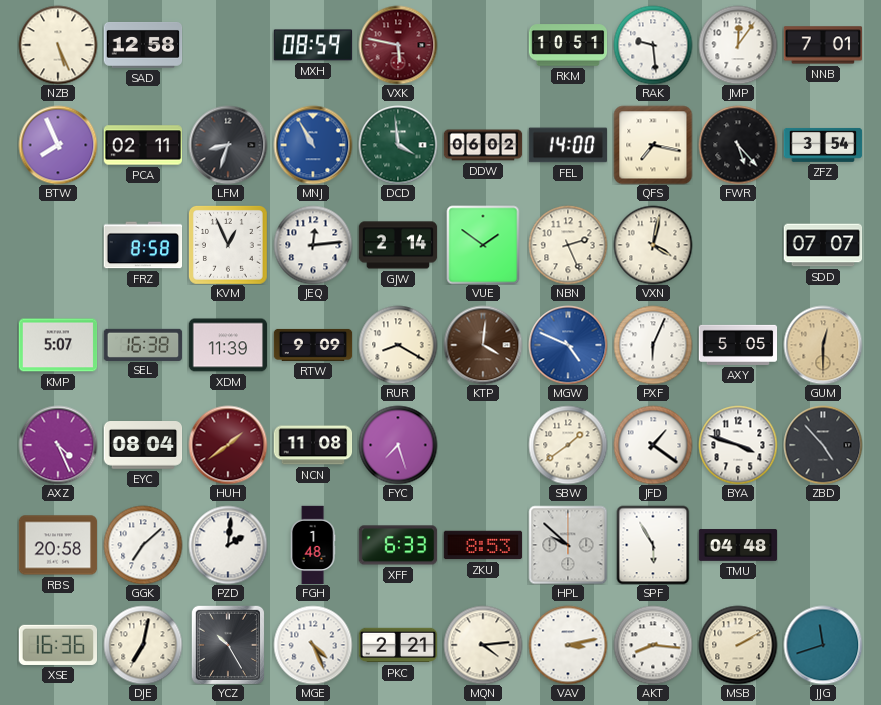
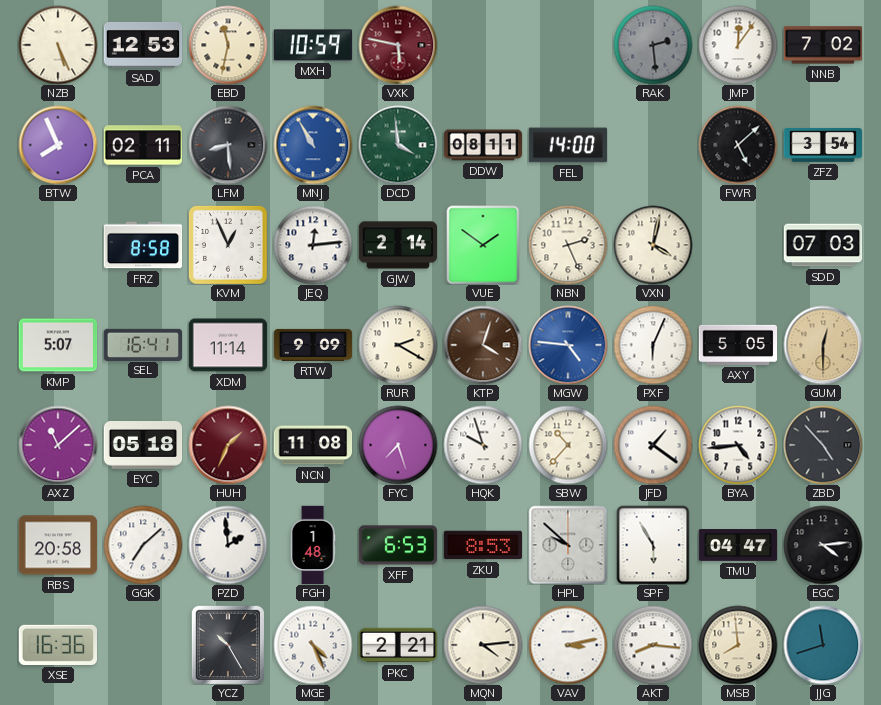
SAD: 12:58 -> 12:53 (143, 46)
EBD: none -> 11:32 (228, 45)
MXH: 08:59 -> 10:59 (313, 45)
RKM: 10:51 -> none (568, 45)
RAK: 9:29 -> 2:29 (653, 45)
RAK dial: white -> grey (653, 45)
NNB: 7:01 -> 7:02 (823, 45)
LFM: 8:33 -> 8:29 (228, 145)
DDW: 06:02 -> 08:11 (483, 145)
QFS: 7:17 -> none (653, 145)
FWR: 5:23 -> 5:08 (738, 145)
SDD: 07:07 -> 07:03 (823, 245)
SEL: 16:38 -> 16:41 (143, 344)
XDM: 11:39 -> 11:14 (228, 345)
RUR: 8:20 -> 2:20 (398, 345)
KTP: 4:01 -> 4:03 (483, 345)
MGW: 4:49 -> 4:46 (568, 345)
AXZ: 4:26 -> 11:08 (58, 445)
EYC: 08:04 -> 05:18 (143, 446)
HUH: 1:39 -> 1:34 (228, 445)
HQK: none -> 9:57 (483, 445)
SBW: 1:39 -> 10:37 (568, 445)
BYA: 3:48 -> 4:44 (738, 445)
PZD: 2:01 -> 1:59 (228, 545)
XFF: 6:33 -> 6:53 (398, 545)
TMU: 04:48 -> 04:47 (738, 545)
EGC: none -> 4:14 (823, 545)
DJE: 7:02 -> none (143, 645)
MSB: 2:10 -> 7:59 (738, 645)
